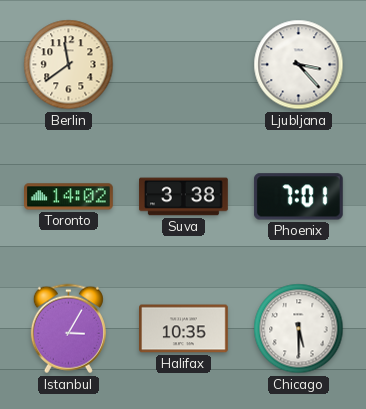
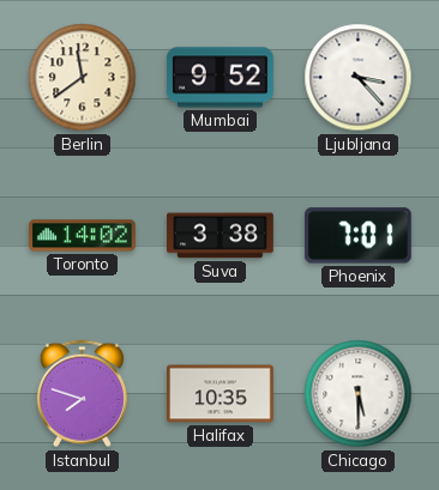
Mumbai: none -> 9:52 (221, 78)
Istanbul: 3:05 -> 7:48 (82, 394)
